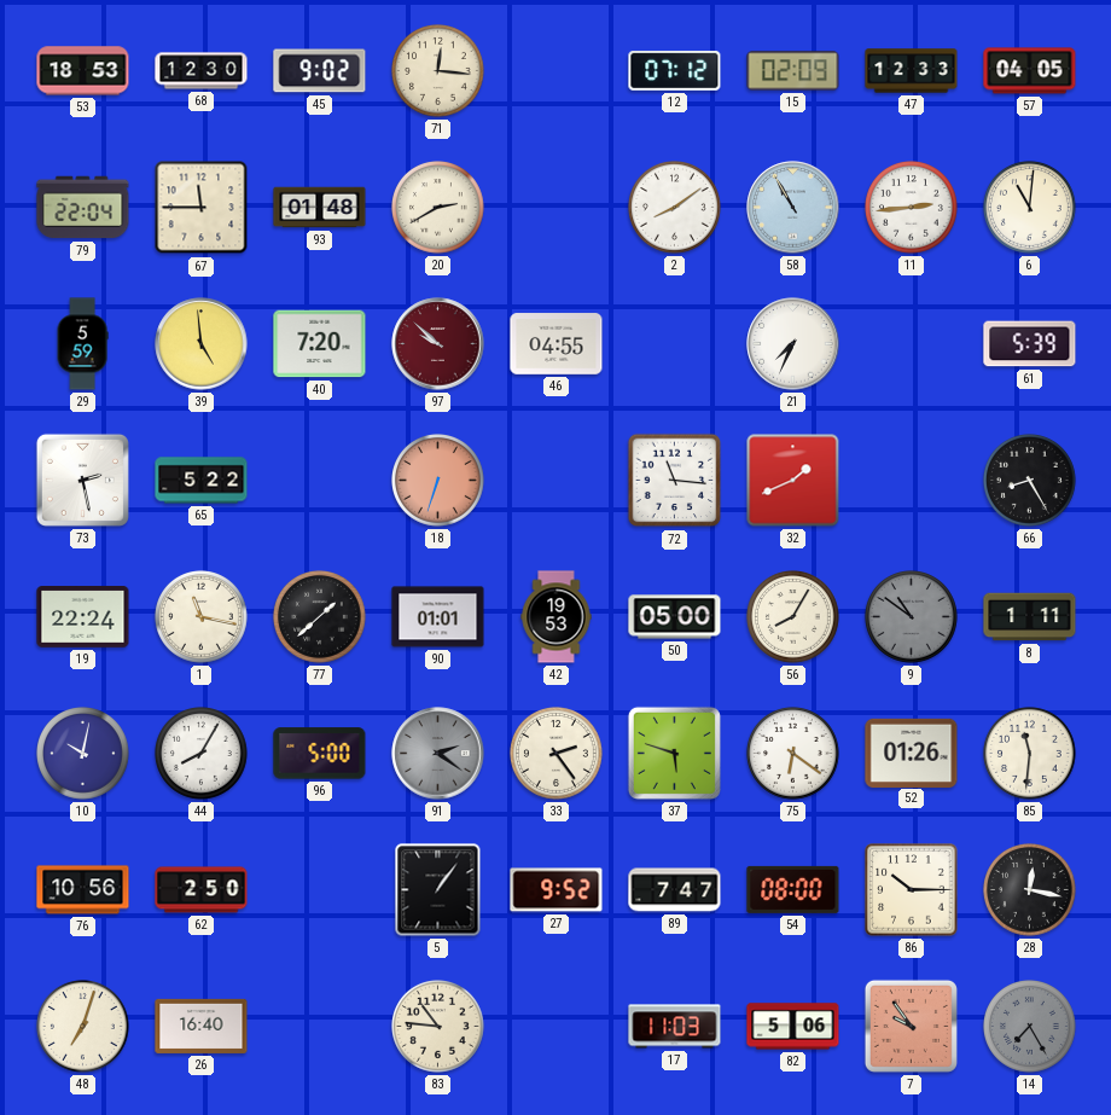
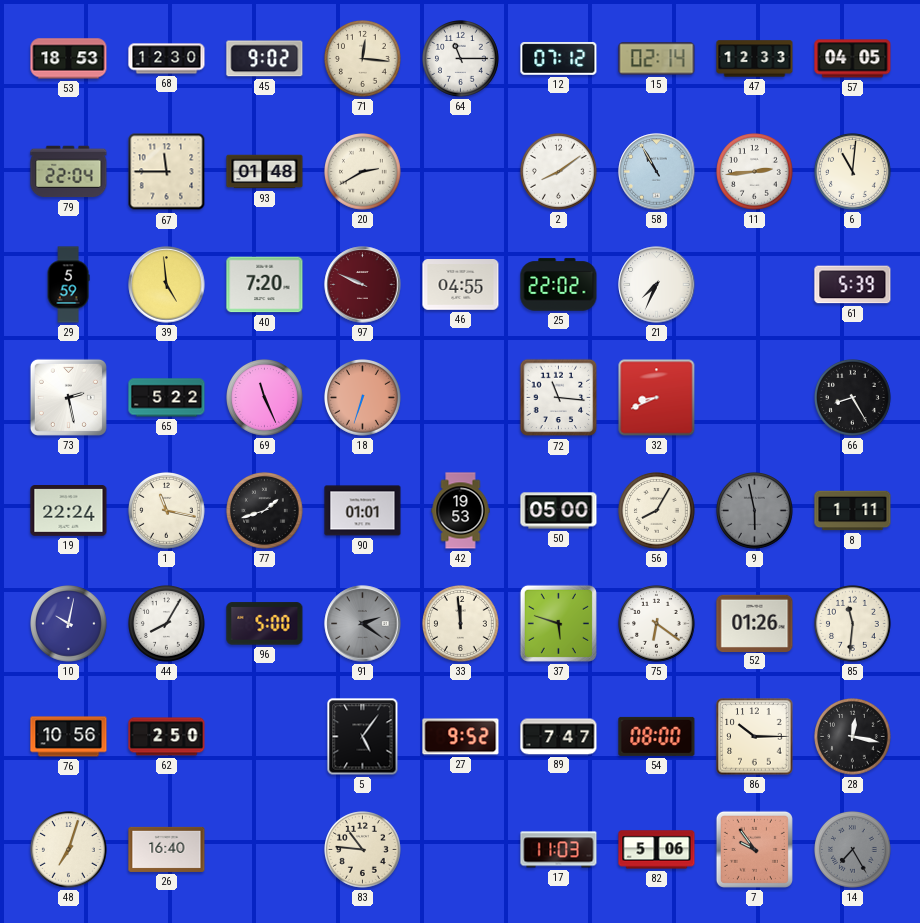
64: none -> 11:15 (461, 59)
15: 02:09 -> 02:14 (657, 59)
97: 9:52 -> 9:49 (363, 285)
25: none -> 22:02 (559, 285)
69: none -> 11:26 (265, 398)
32: 1:41 -> 8:41 (657, 398)
77: 1:38 -> 1:42 (265, 511)
9: 10:51 -> 5:58 (755, 511)
33: 2:24 -> 11:59 (461, 624)
5: 1:06 -> 5:06 (363, 737)
